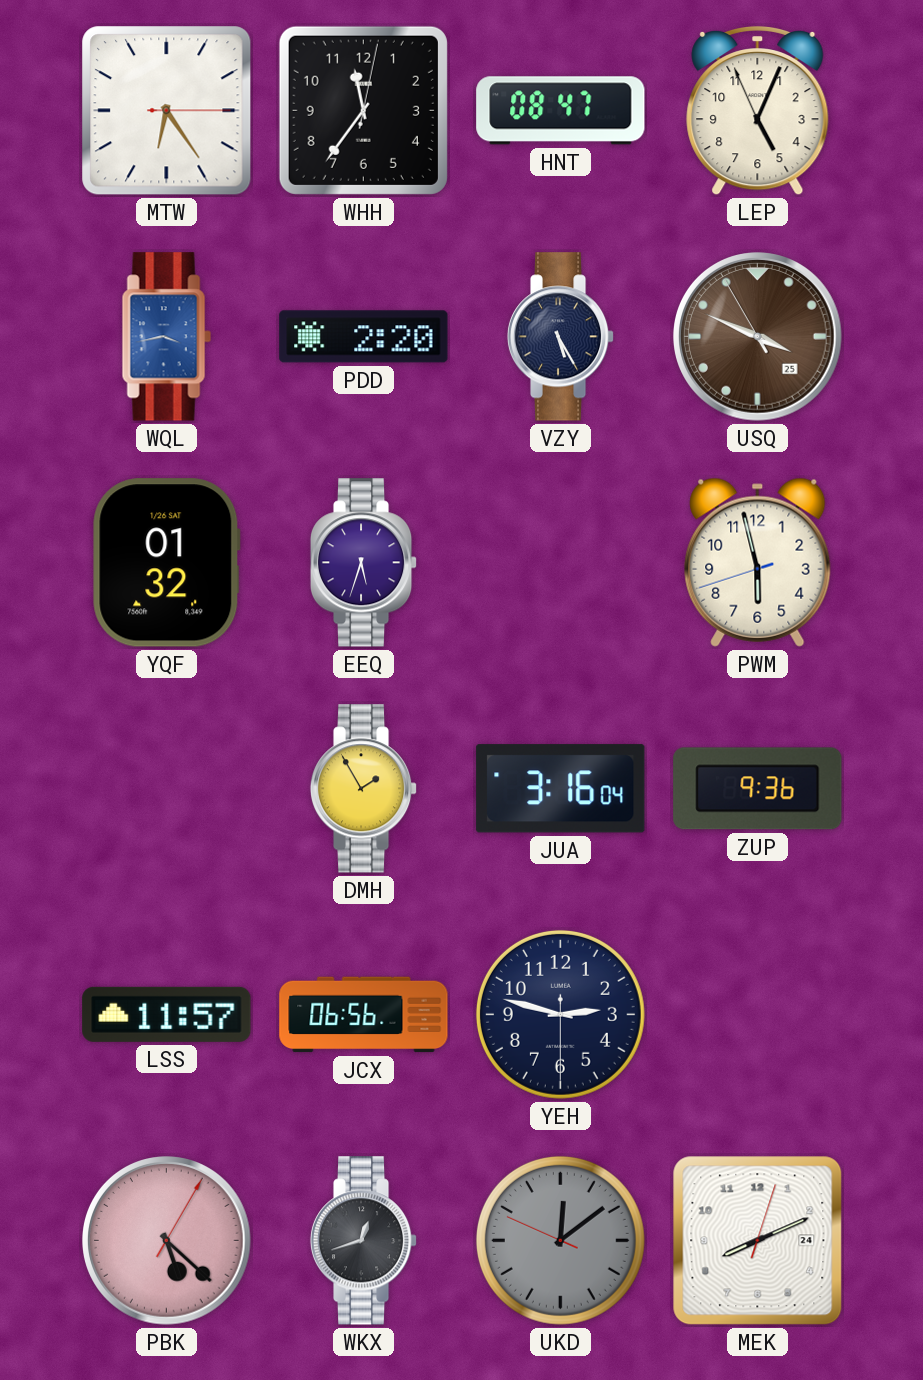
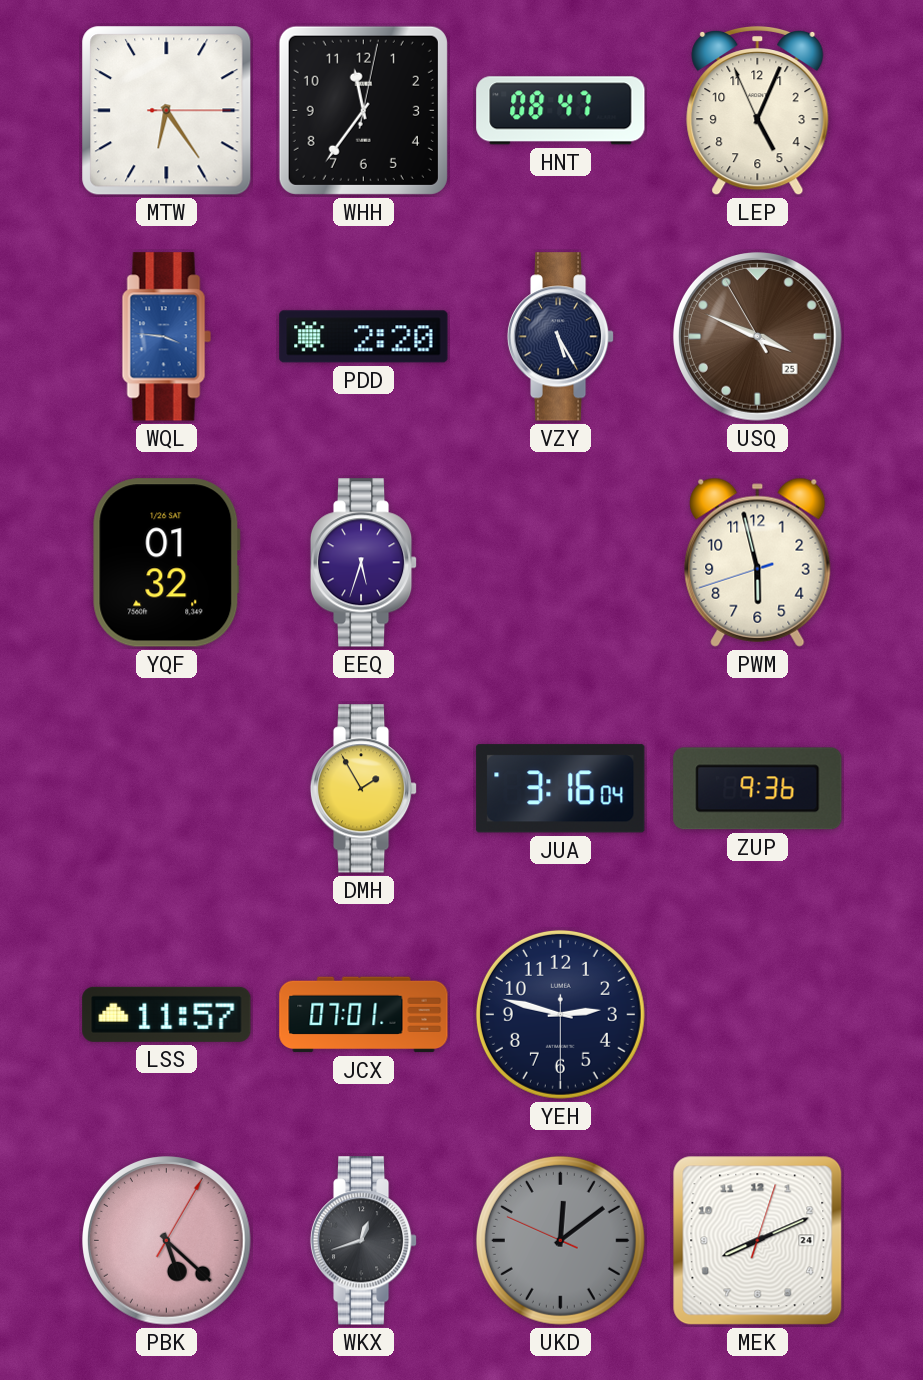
WQL: 3:43 -> 3:46 (166, 337)
JCX: 06:56 -> 07:01 (364, 1015)
